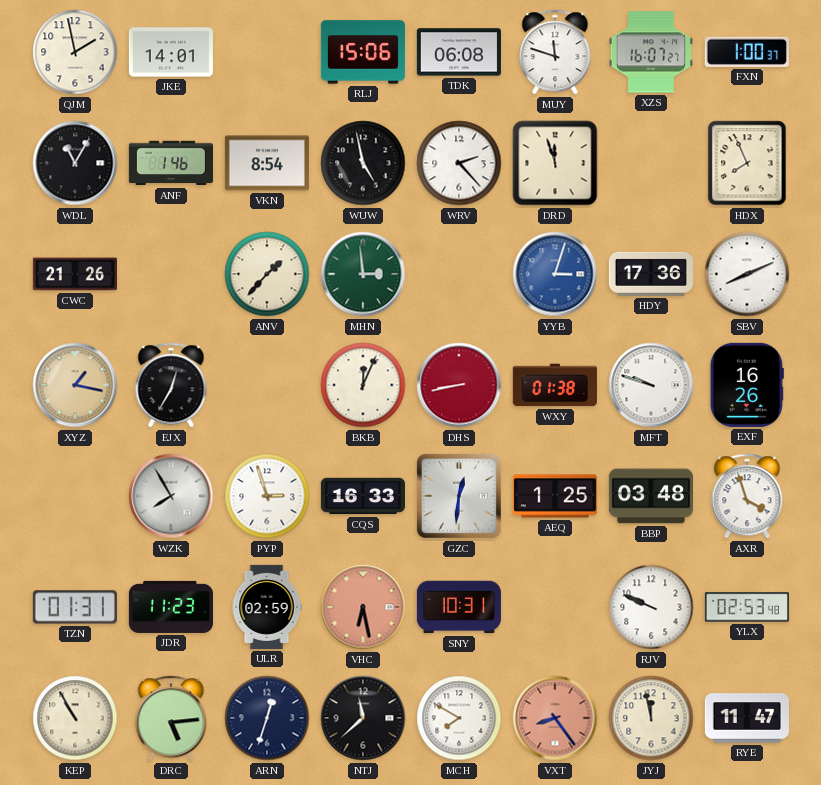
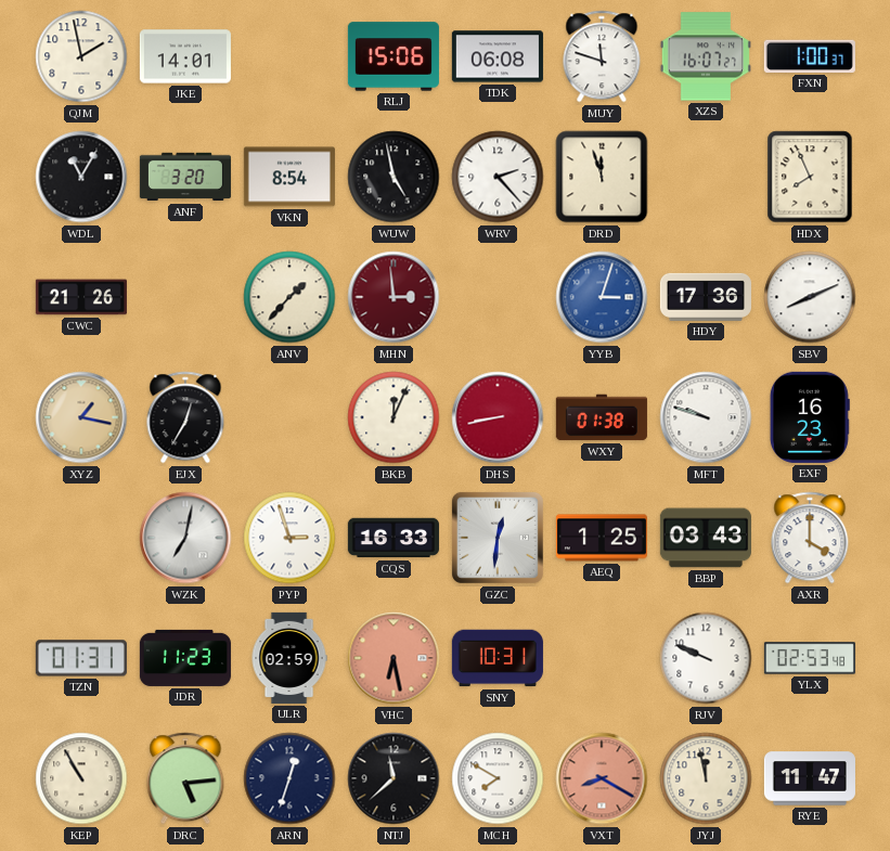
ANF: 1:46 -> 3:20 (185, 177)
MHN dial: green -> burgundy (394, 297)
EXF: 16:26 -> 16:23 (810, 417)
WZK: 7:55 -> 7:02 (185, 538)
BBP: 03:48 -> 03:43 (706, 538)
AXR: 3:57 -> 4:00 (810, 538)
VXT: 8:24 -> 8:20 (602, 778)
